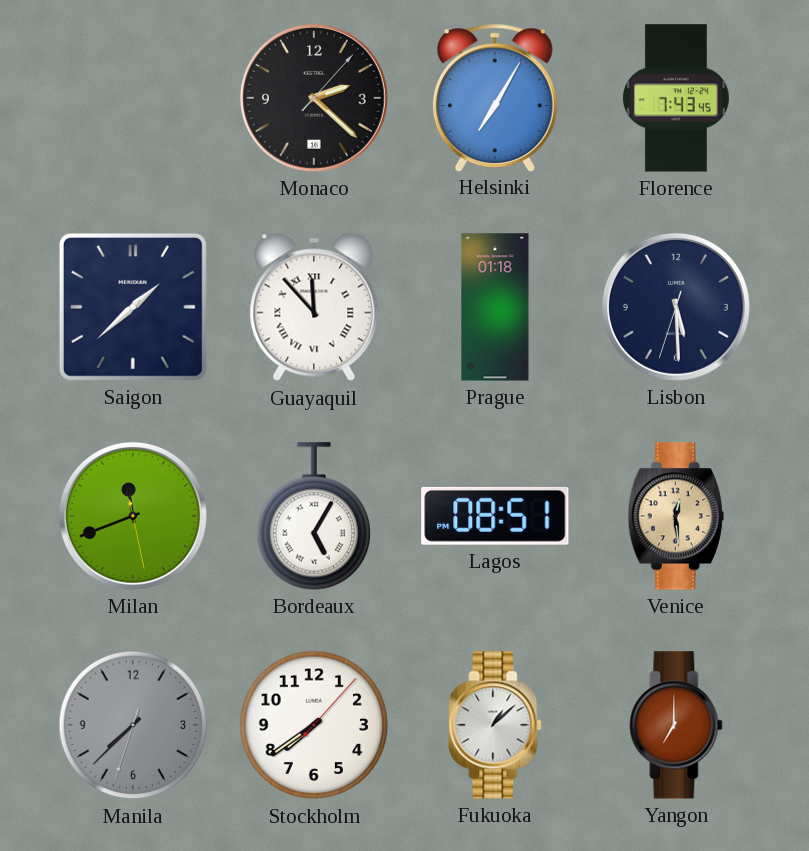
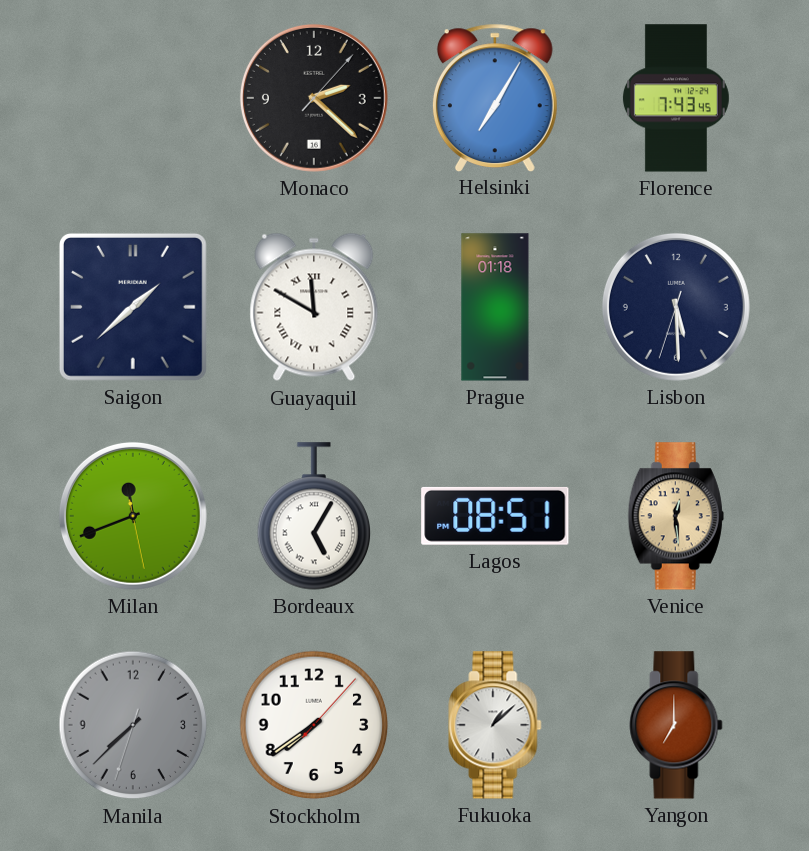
Guayaquil: 11:53 -> 11:50 (314, 307)
